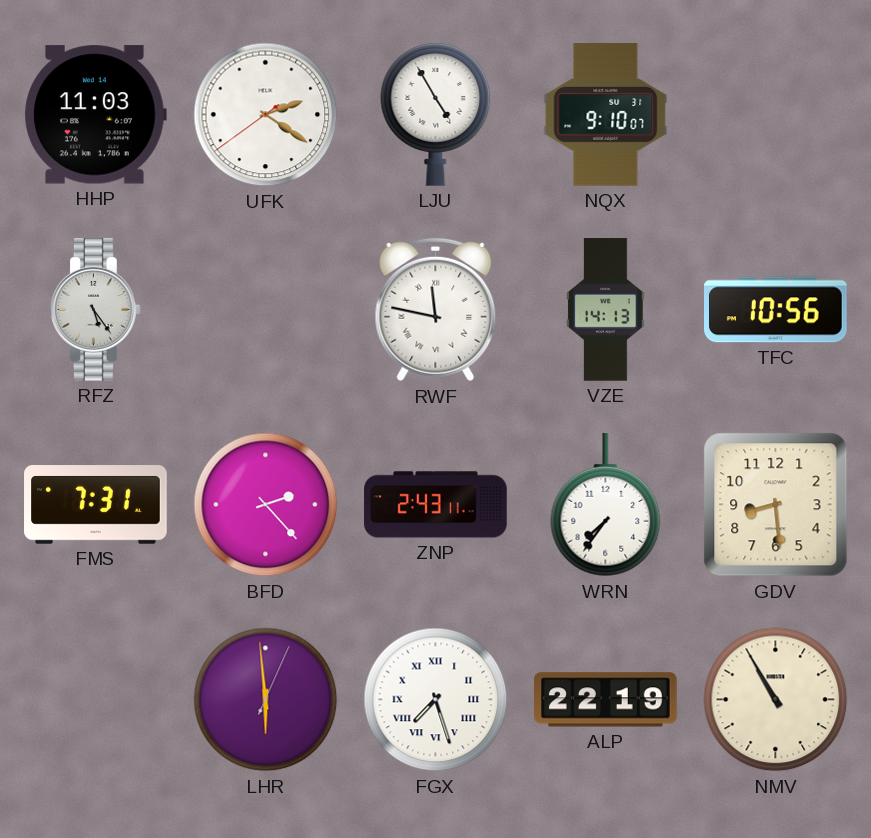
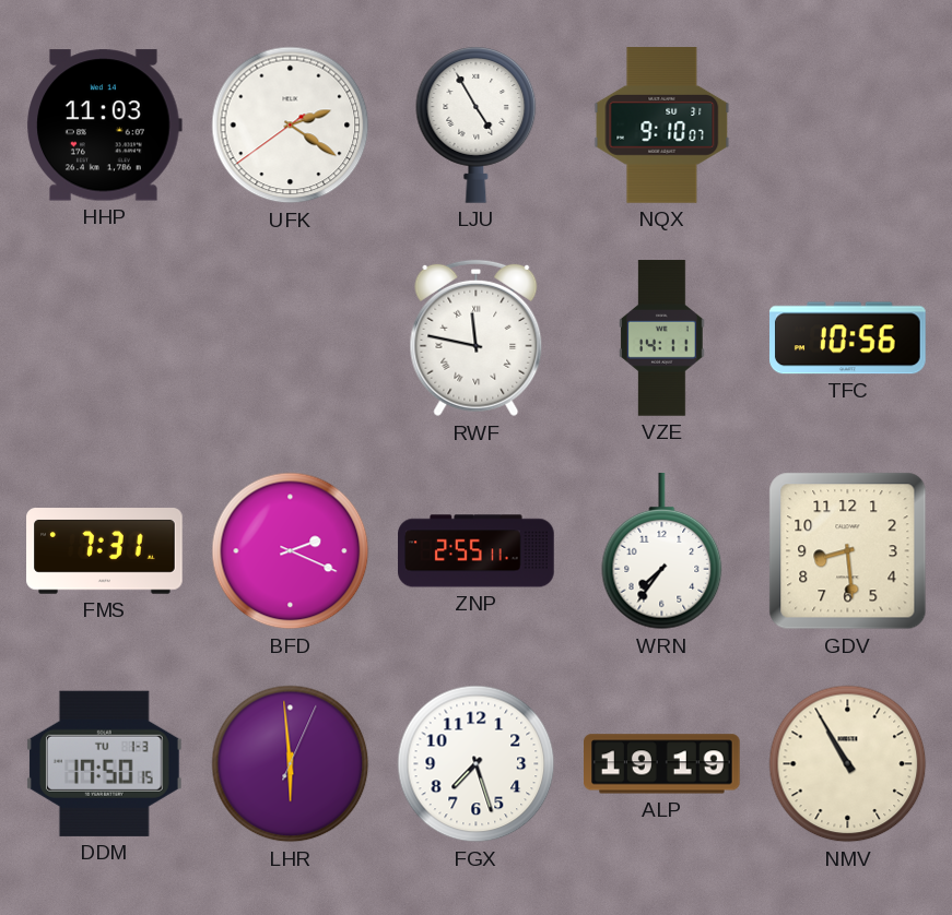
RFZ: 5:24 -> none (96, 310)
VZE: 14:13 -> 14:11 (662, 338)
BFD: 2:23 -> 2:19 (291, 551)
ZNP: 2:43 -> 2:55 (477, 551)
DDM: none -> 17:50 (104, 763)
FGX numerals: Roman -> Arabic (477, 764)
ALP: 22:19 -> 19:19 (662, 764)
